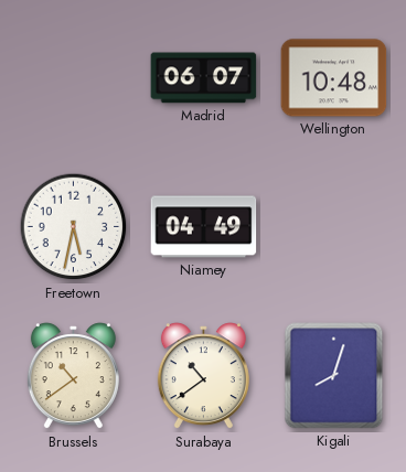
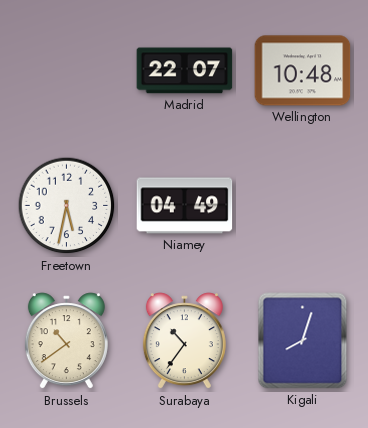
Madrid: 06:07 -> 22:07 (185, 71)
Surabaya: 10:39 -> 10:36 (184, 341)
